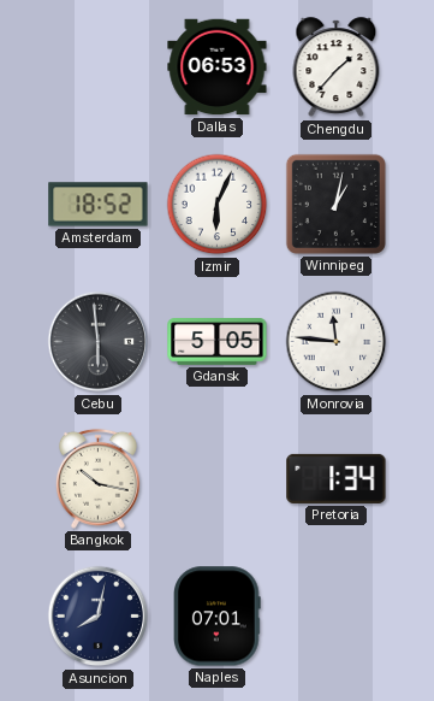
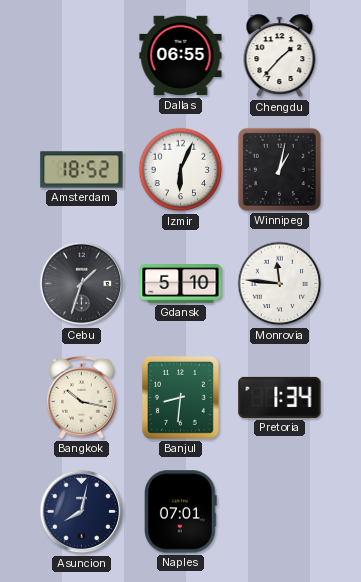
Dallas: 06:53 -> 06:55 (181, 56)
Cebu: 5:59 -> 1:33 (82, 284)
Gdansk: 5:05 -> 5:10 (181, 284)
Banjul: none -> 8:31 (180, 397)
